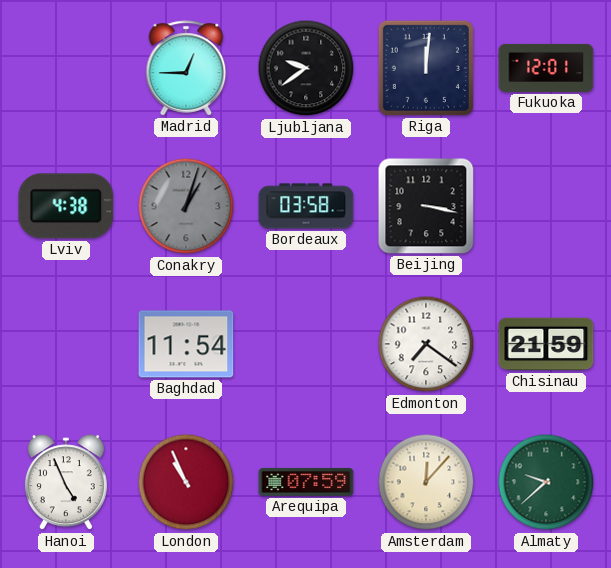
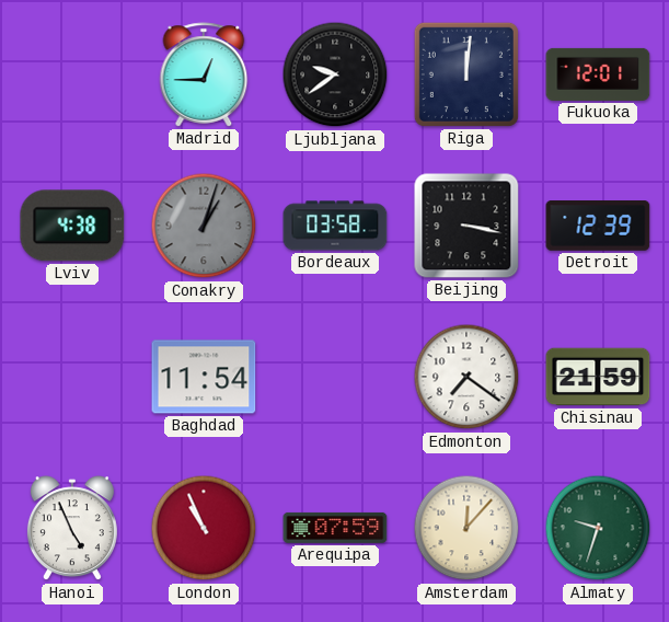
Detroit: none -> 12:39 (598, 227)
Almaty: 9:38 -> 9:33 (598, 528)
